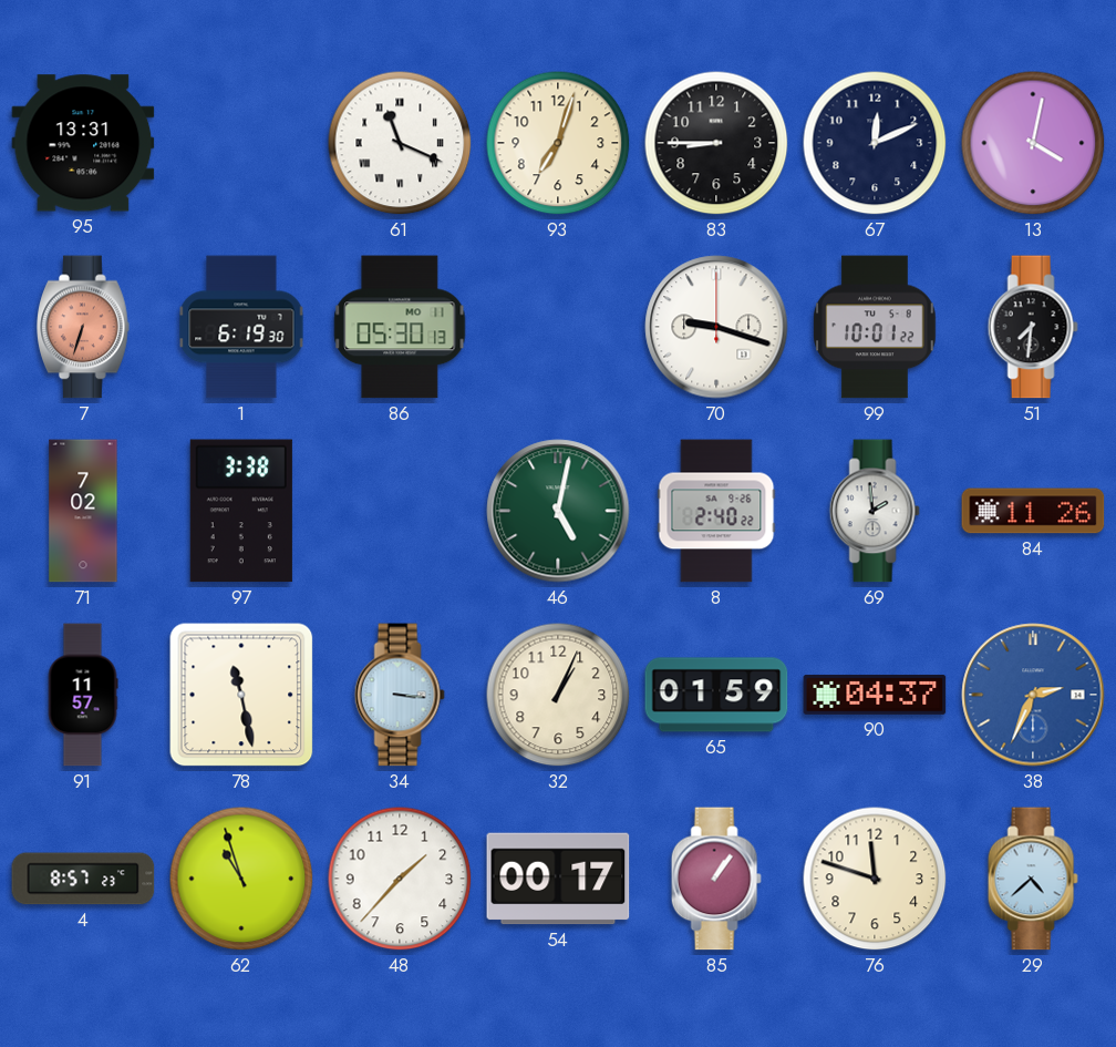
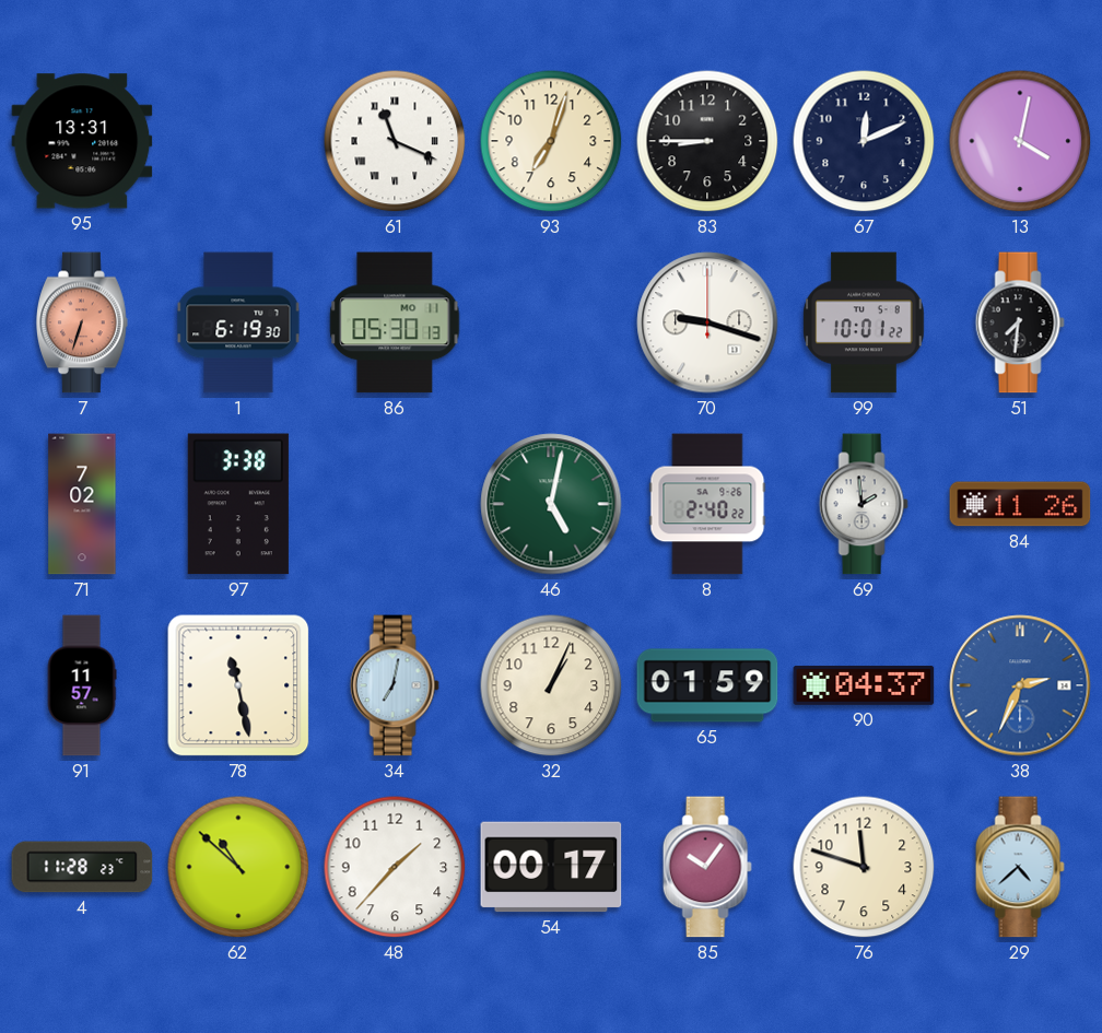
34: 3:16 -> 7:02 (395, 685)
4: 8:57 -> 11:28 (82, 867)
62: 10:57 -> 10:52 (238, 867)
85: 1:06 -> 10:06 (707, 867)
